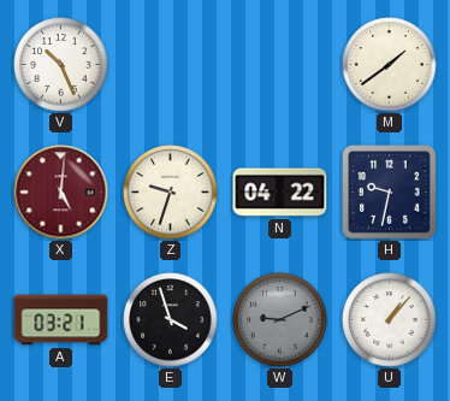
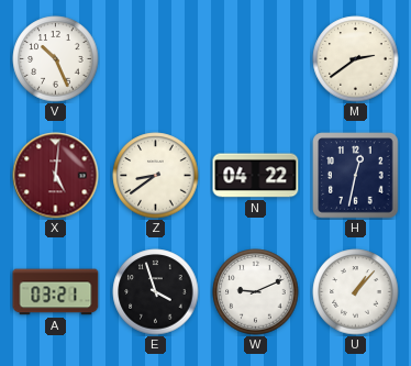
M: 1:39 -> 2:39 (356, 59)
Z: 9:33 -> 8:39 (156, 176)
H: 9:32 -> 12:32 (356, 176)
W dial: grey -> white (256, 292)
